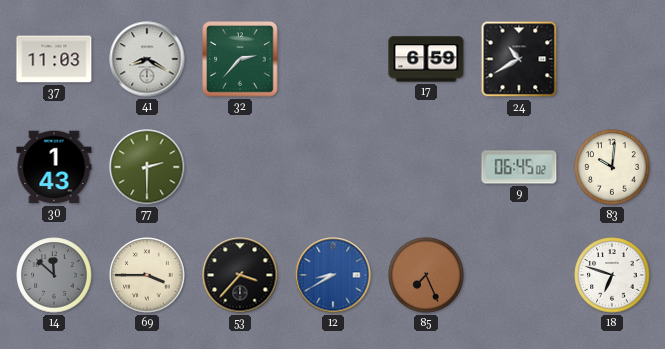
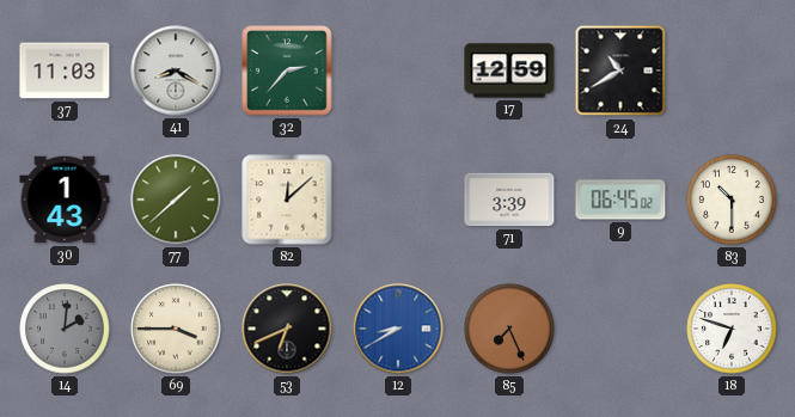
17: 6:59 -> 12:59 (509, 70)
77: 2:30 -> 1:38 (176, 200)
82: none -> 12:08 (287, 200)
71: none -> 3:39 (509, 200)
83: 10:01 -> 10:30 (732, 200)
14: 11:52 -> 2:01 (65, 329)
53: 3:37 -> 6:41 (287, 329)
